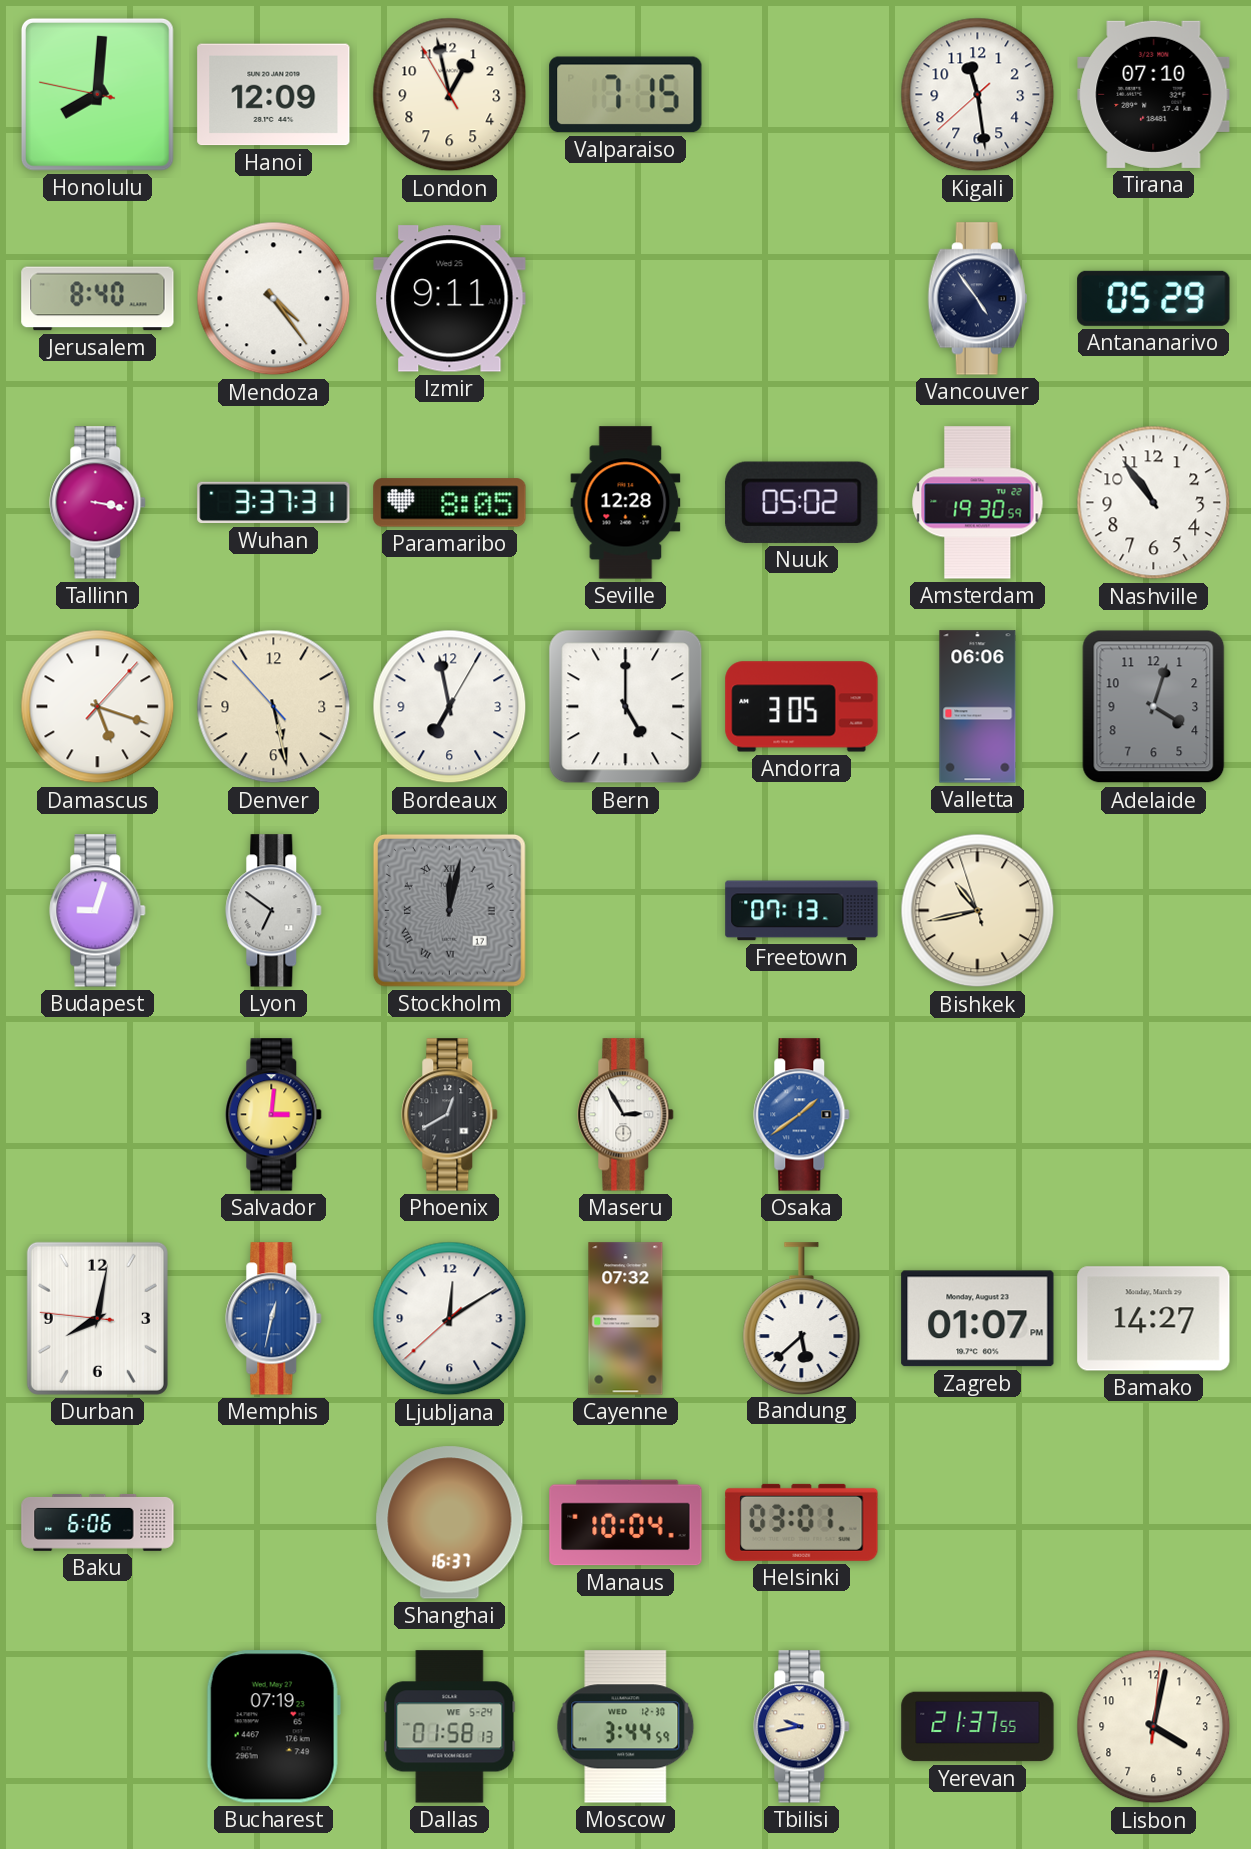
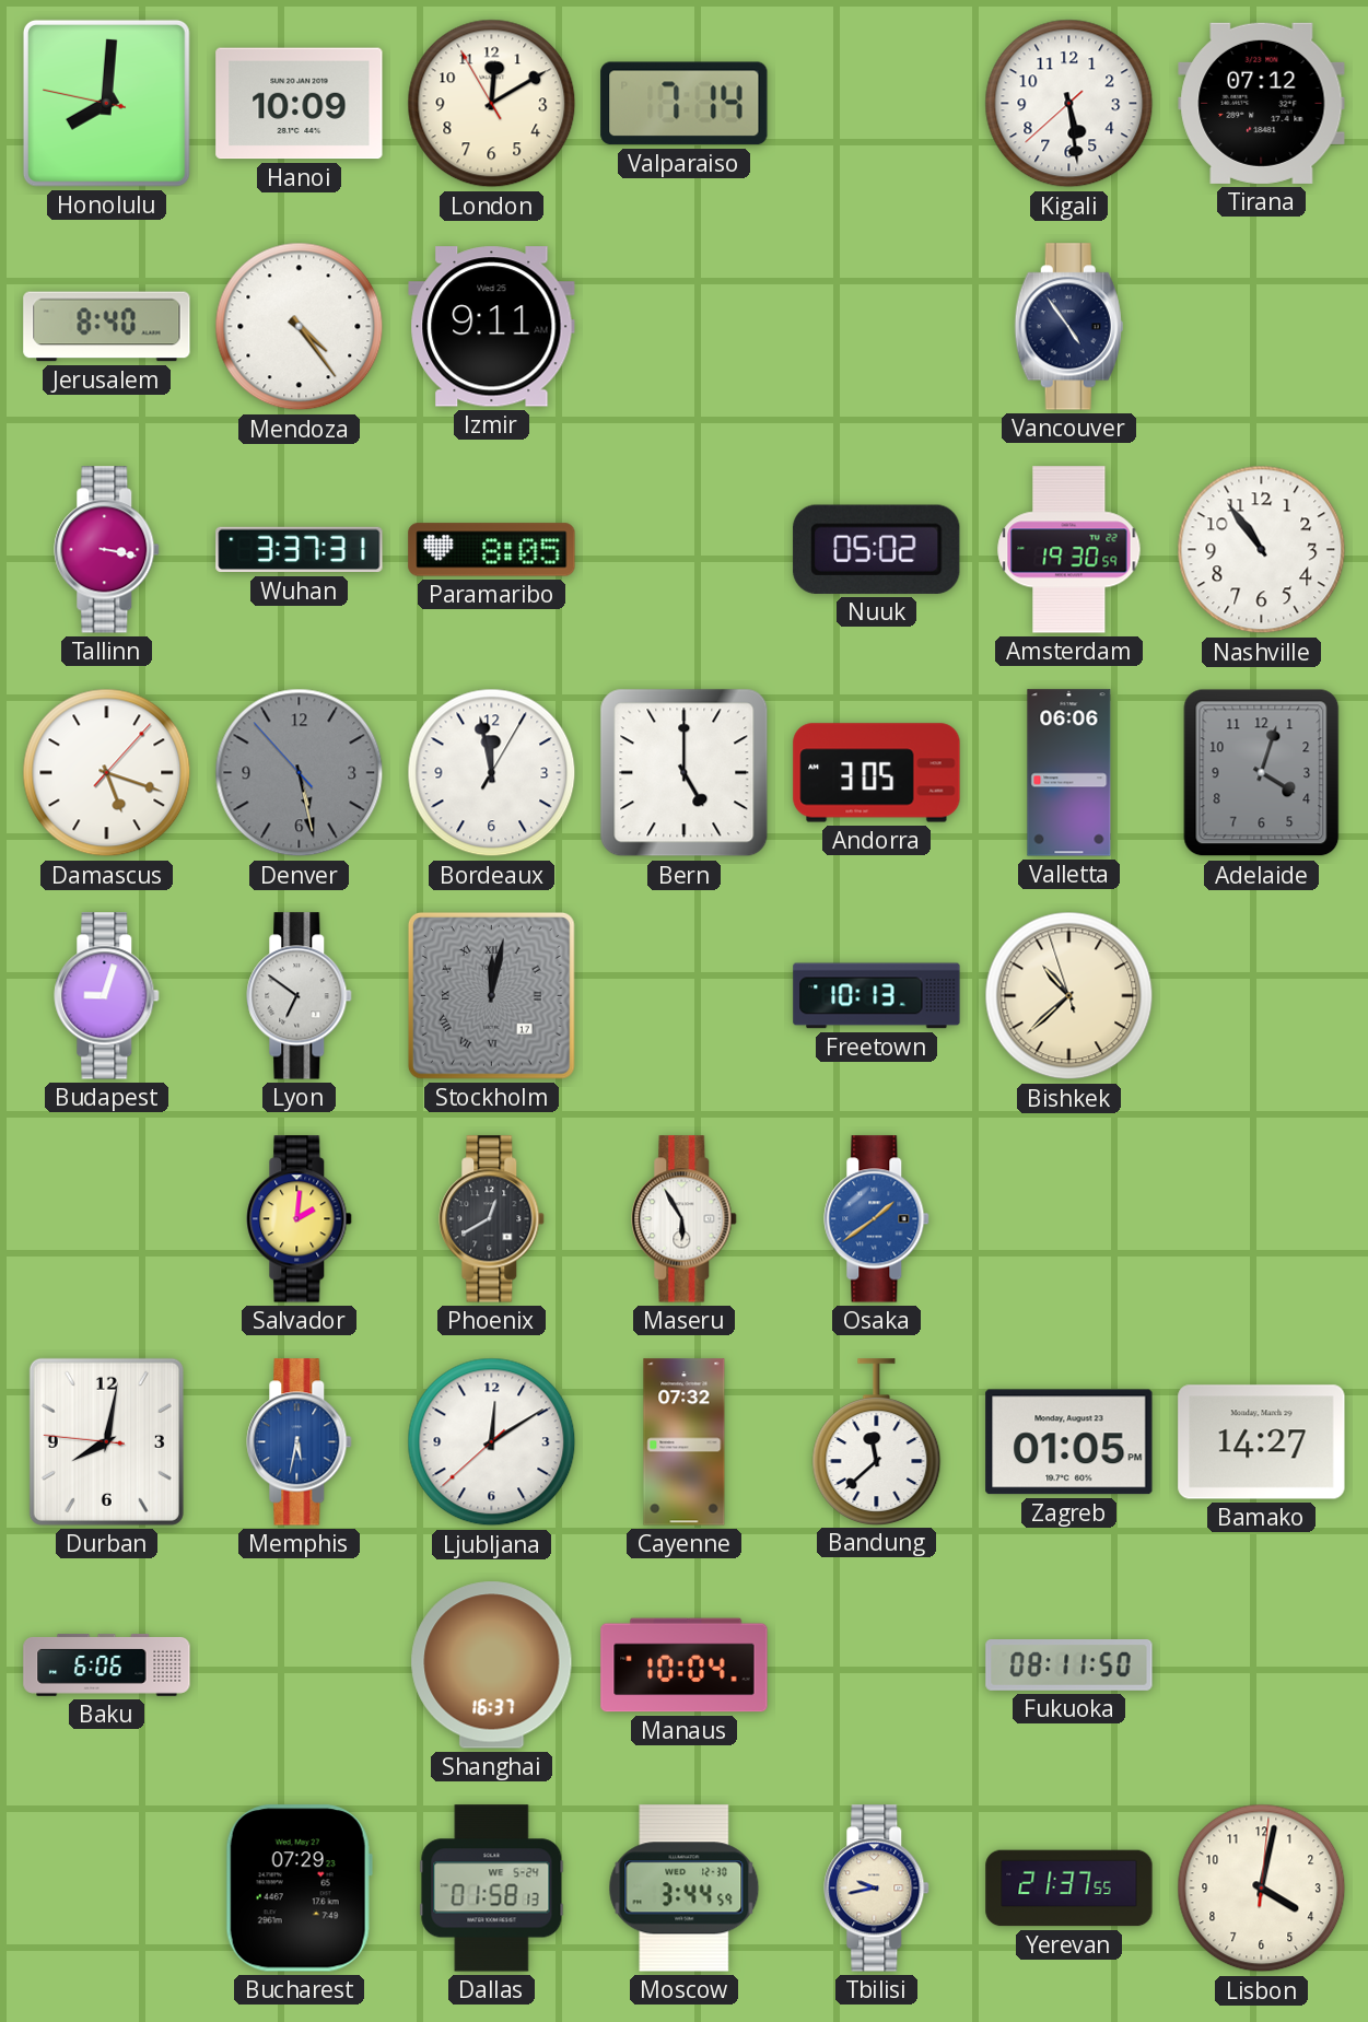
Hanoi: 12:09 -> 10:09 (300, 104)
London: 12:57 -> 12:09 (492, 104)
Valparaiso: 7:15 -> 7:14 (685, 104)
Kigali: 11:28 -> 5:28 (1069, 104)
Tirana: 07:10 -> 07:12 (1262, 103)
Antananarivo: 05:29 -> none (1154, 298)
Seville: 12:28 -> none (626, 503)
Denver dial: cream -> grey (300, 773)
Bordeaux: 6:58 -> 11:58 (492, 773)
Freetown: 07:13 -> 10:13 (877, 996)
Bishkek: 10:42 -> 10:37 (1069, 996)
Salvador: 3:01 -> 2:01 (300, 1219)
Maseru: 2:55 -> 5:55 (685, 1219)
Memphis: 12:32 -> 5:32 (300, 1442)
Bandung: 5:38 -> 11:38 (877, 1441)
Zagreb: 01:07 -> 01:05 (1069, 1442)
Helsinki: 03:01 -> none (802, 1522)
Fukuoka: none -> 08:11 (1069, 1665)
Bucharest: 07:19 -> 07:29 (299, 1889)
